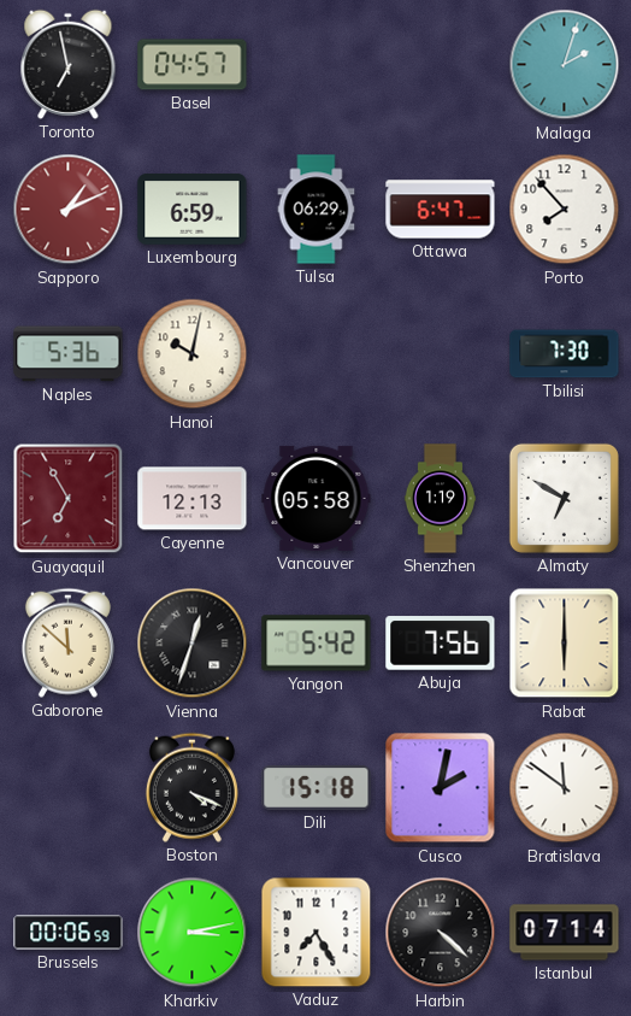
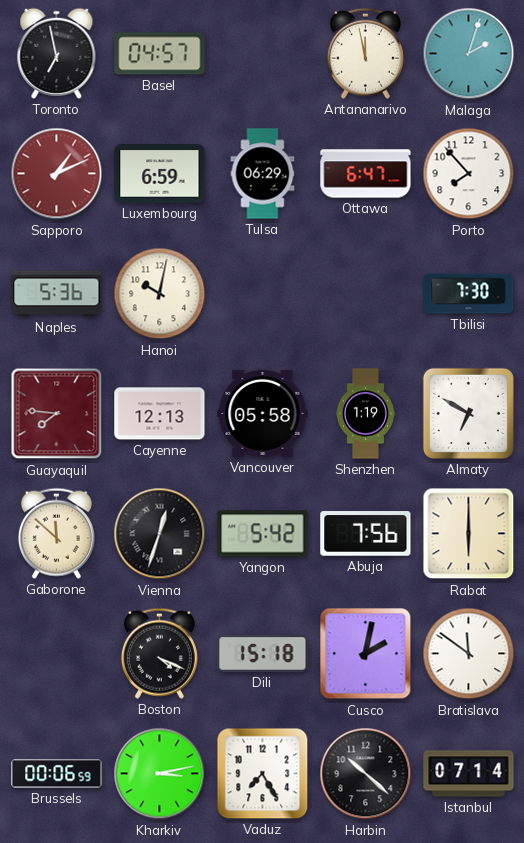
Antananarivo: none -> 11:58 (365, 53)
Guayaquil: 6:55 -> 7:46 (57, 414)
Harbin: 4:22 -> 10:22 (366, 774)
